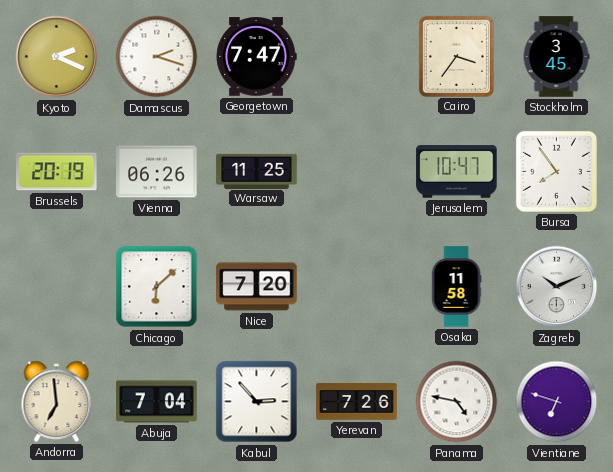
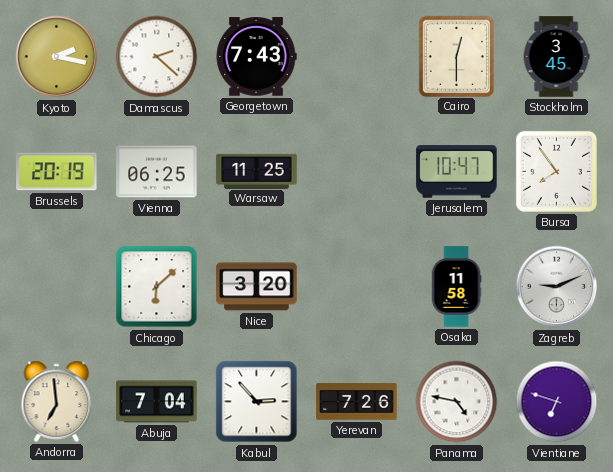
Kyoto: 2:19 -> 2:17 (57, 57)
Damascus: 2:18 -> 2:22 (157, 57)
Georgetown: 7:47 -> 7:43 (256, 57)
Cairo: 3:36 -> 12:30 (456, 56)
Vienna: 06:26 -> 06:25 (157, 172)
Nice: 7:20 -> 3:20 (257, 287)
Zagreb: 10:11 -> 9:11 (557, 287)
